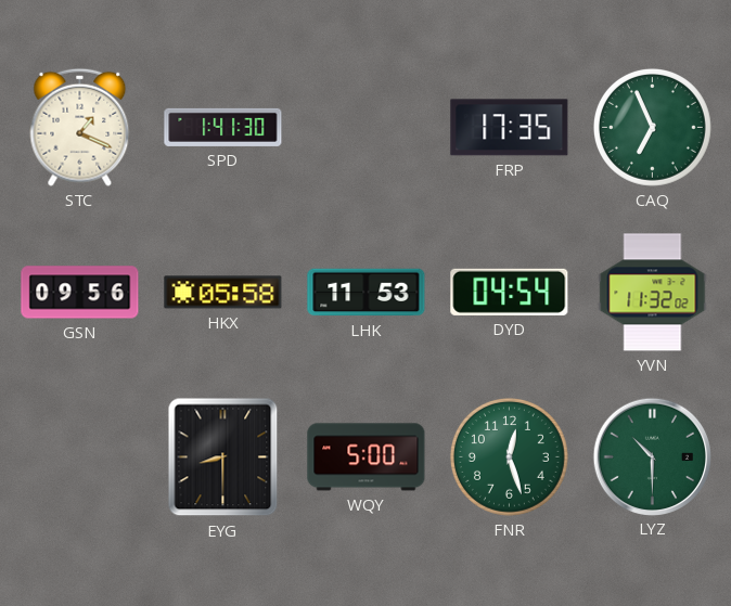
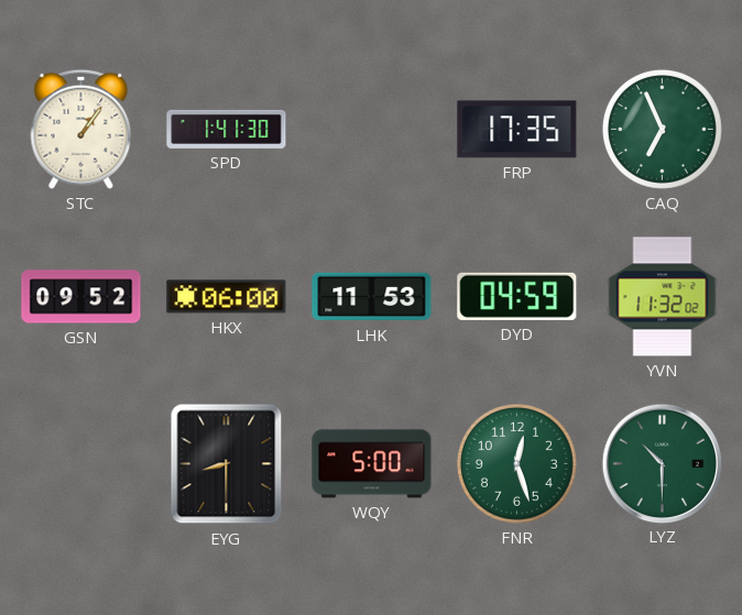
STC: 1:19 -> 1:06 (81, 129)
GSN: 09:56 -> 09:52 (81, 297)
HKX: 05:58 -> 06:00 (227, 297)
DYD: 04:54 -> 04:59 (517, 296)
